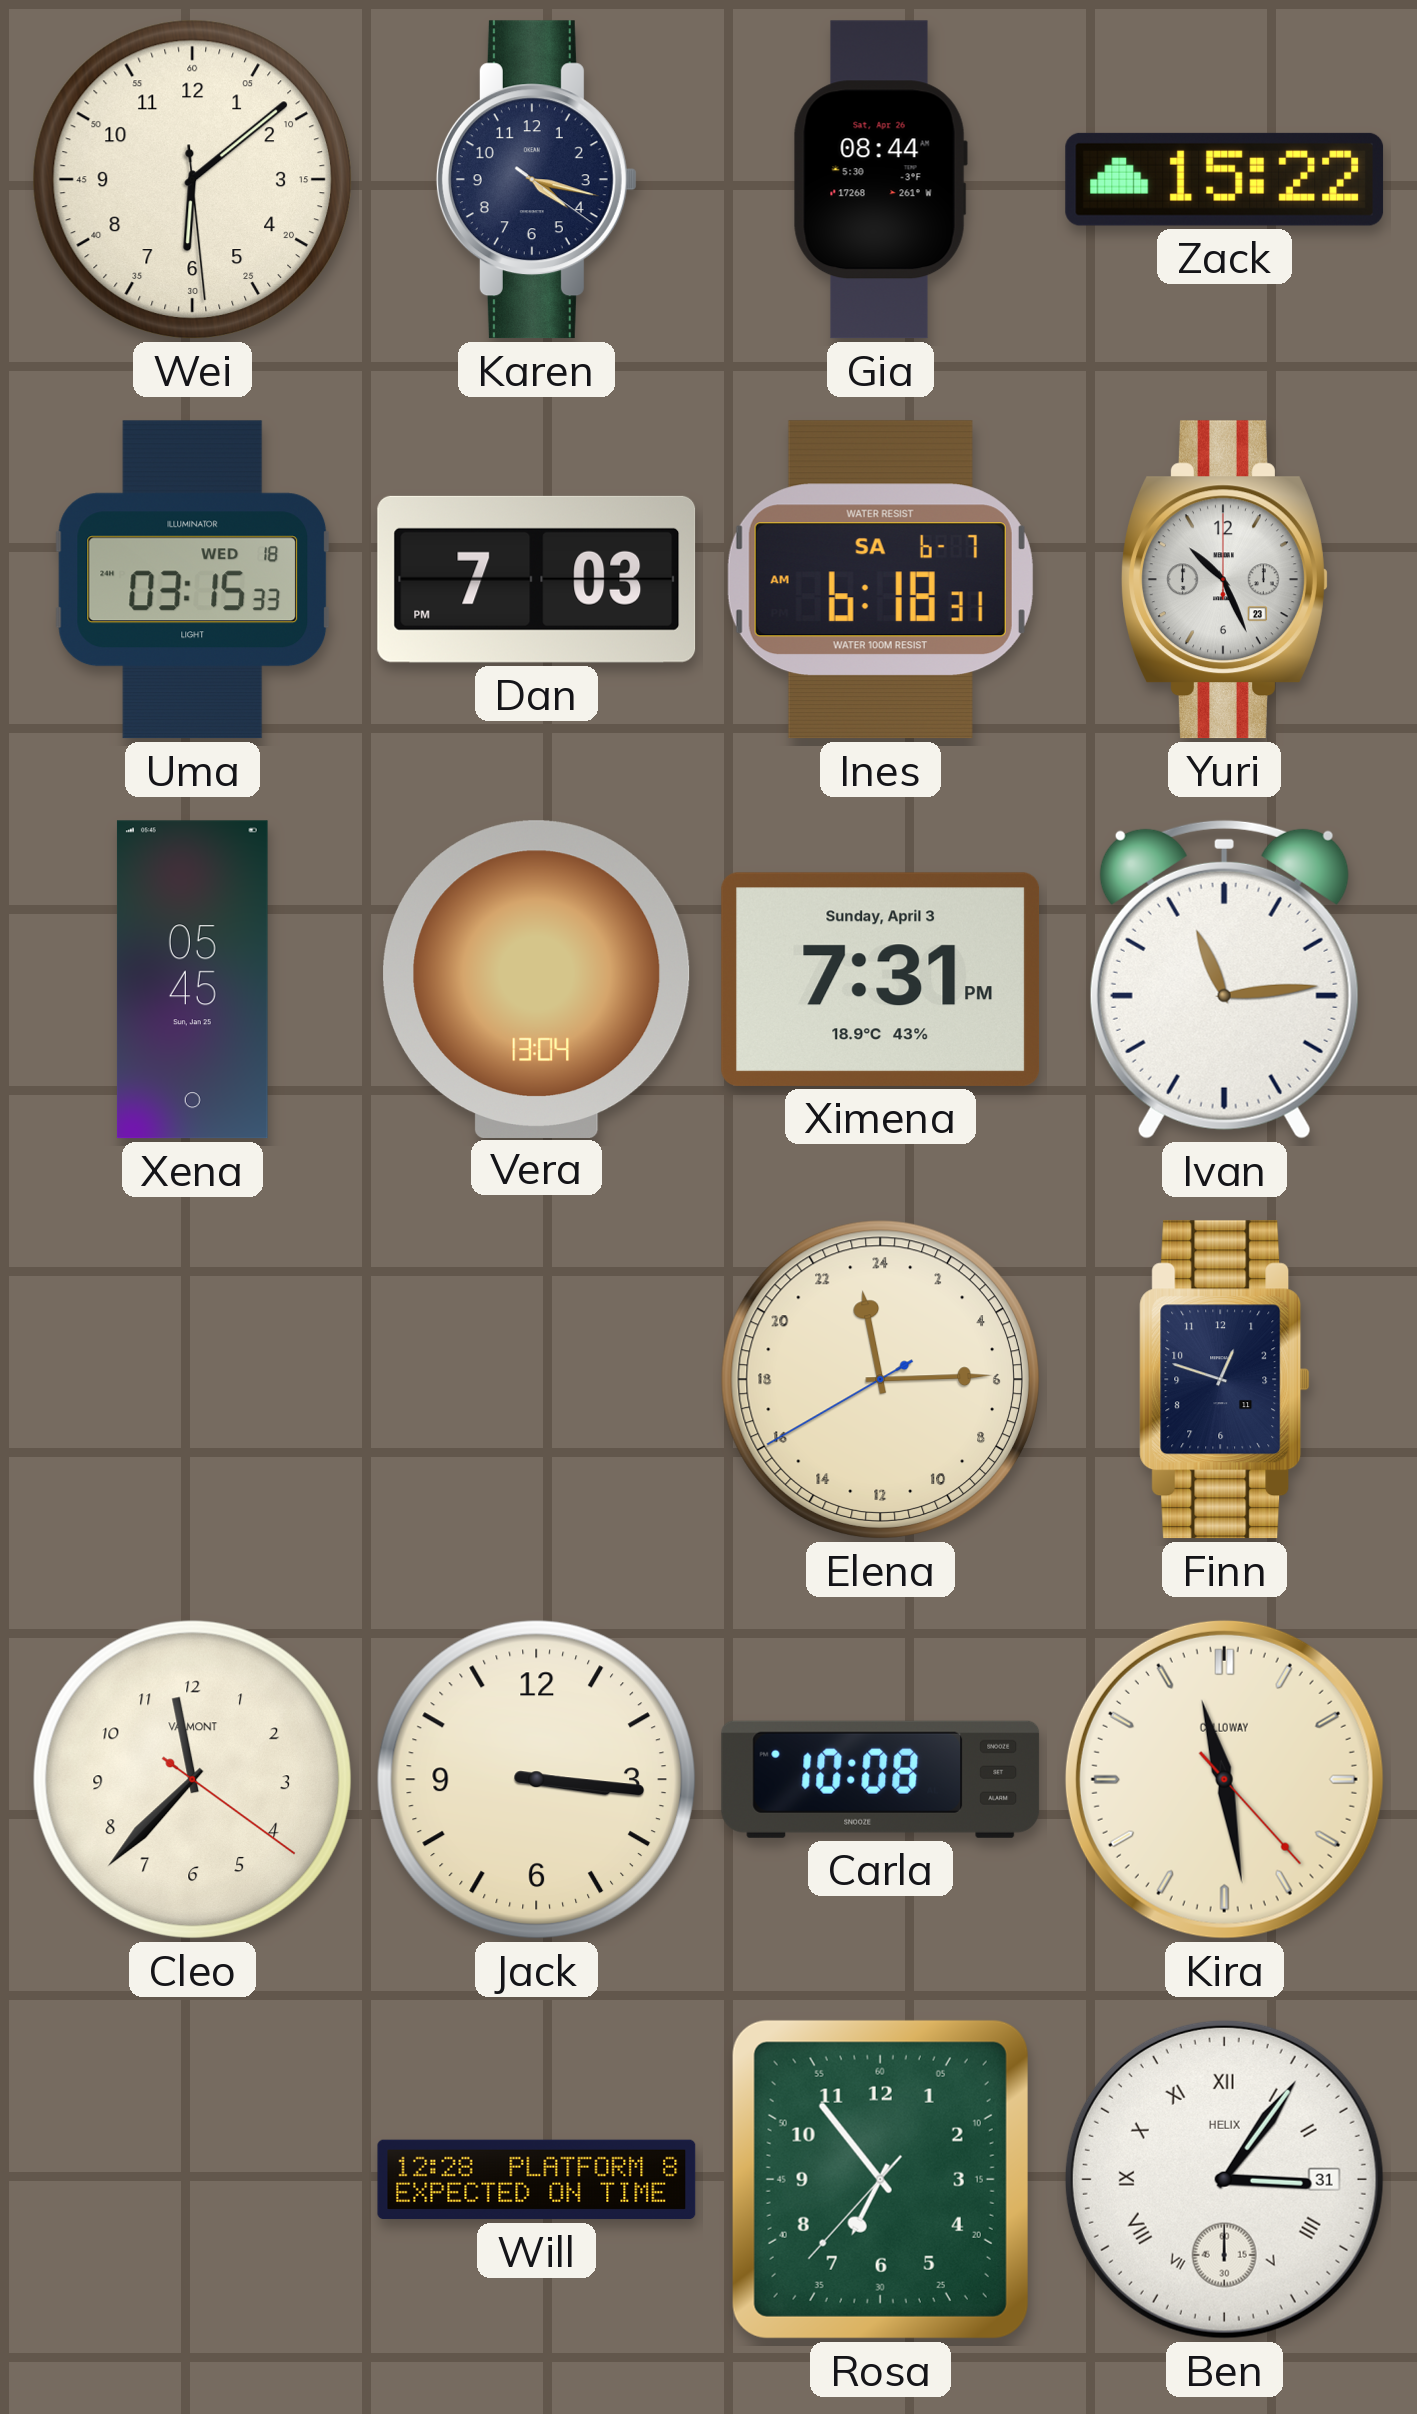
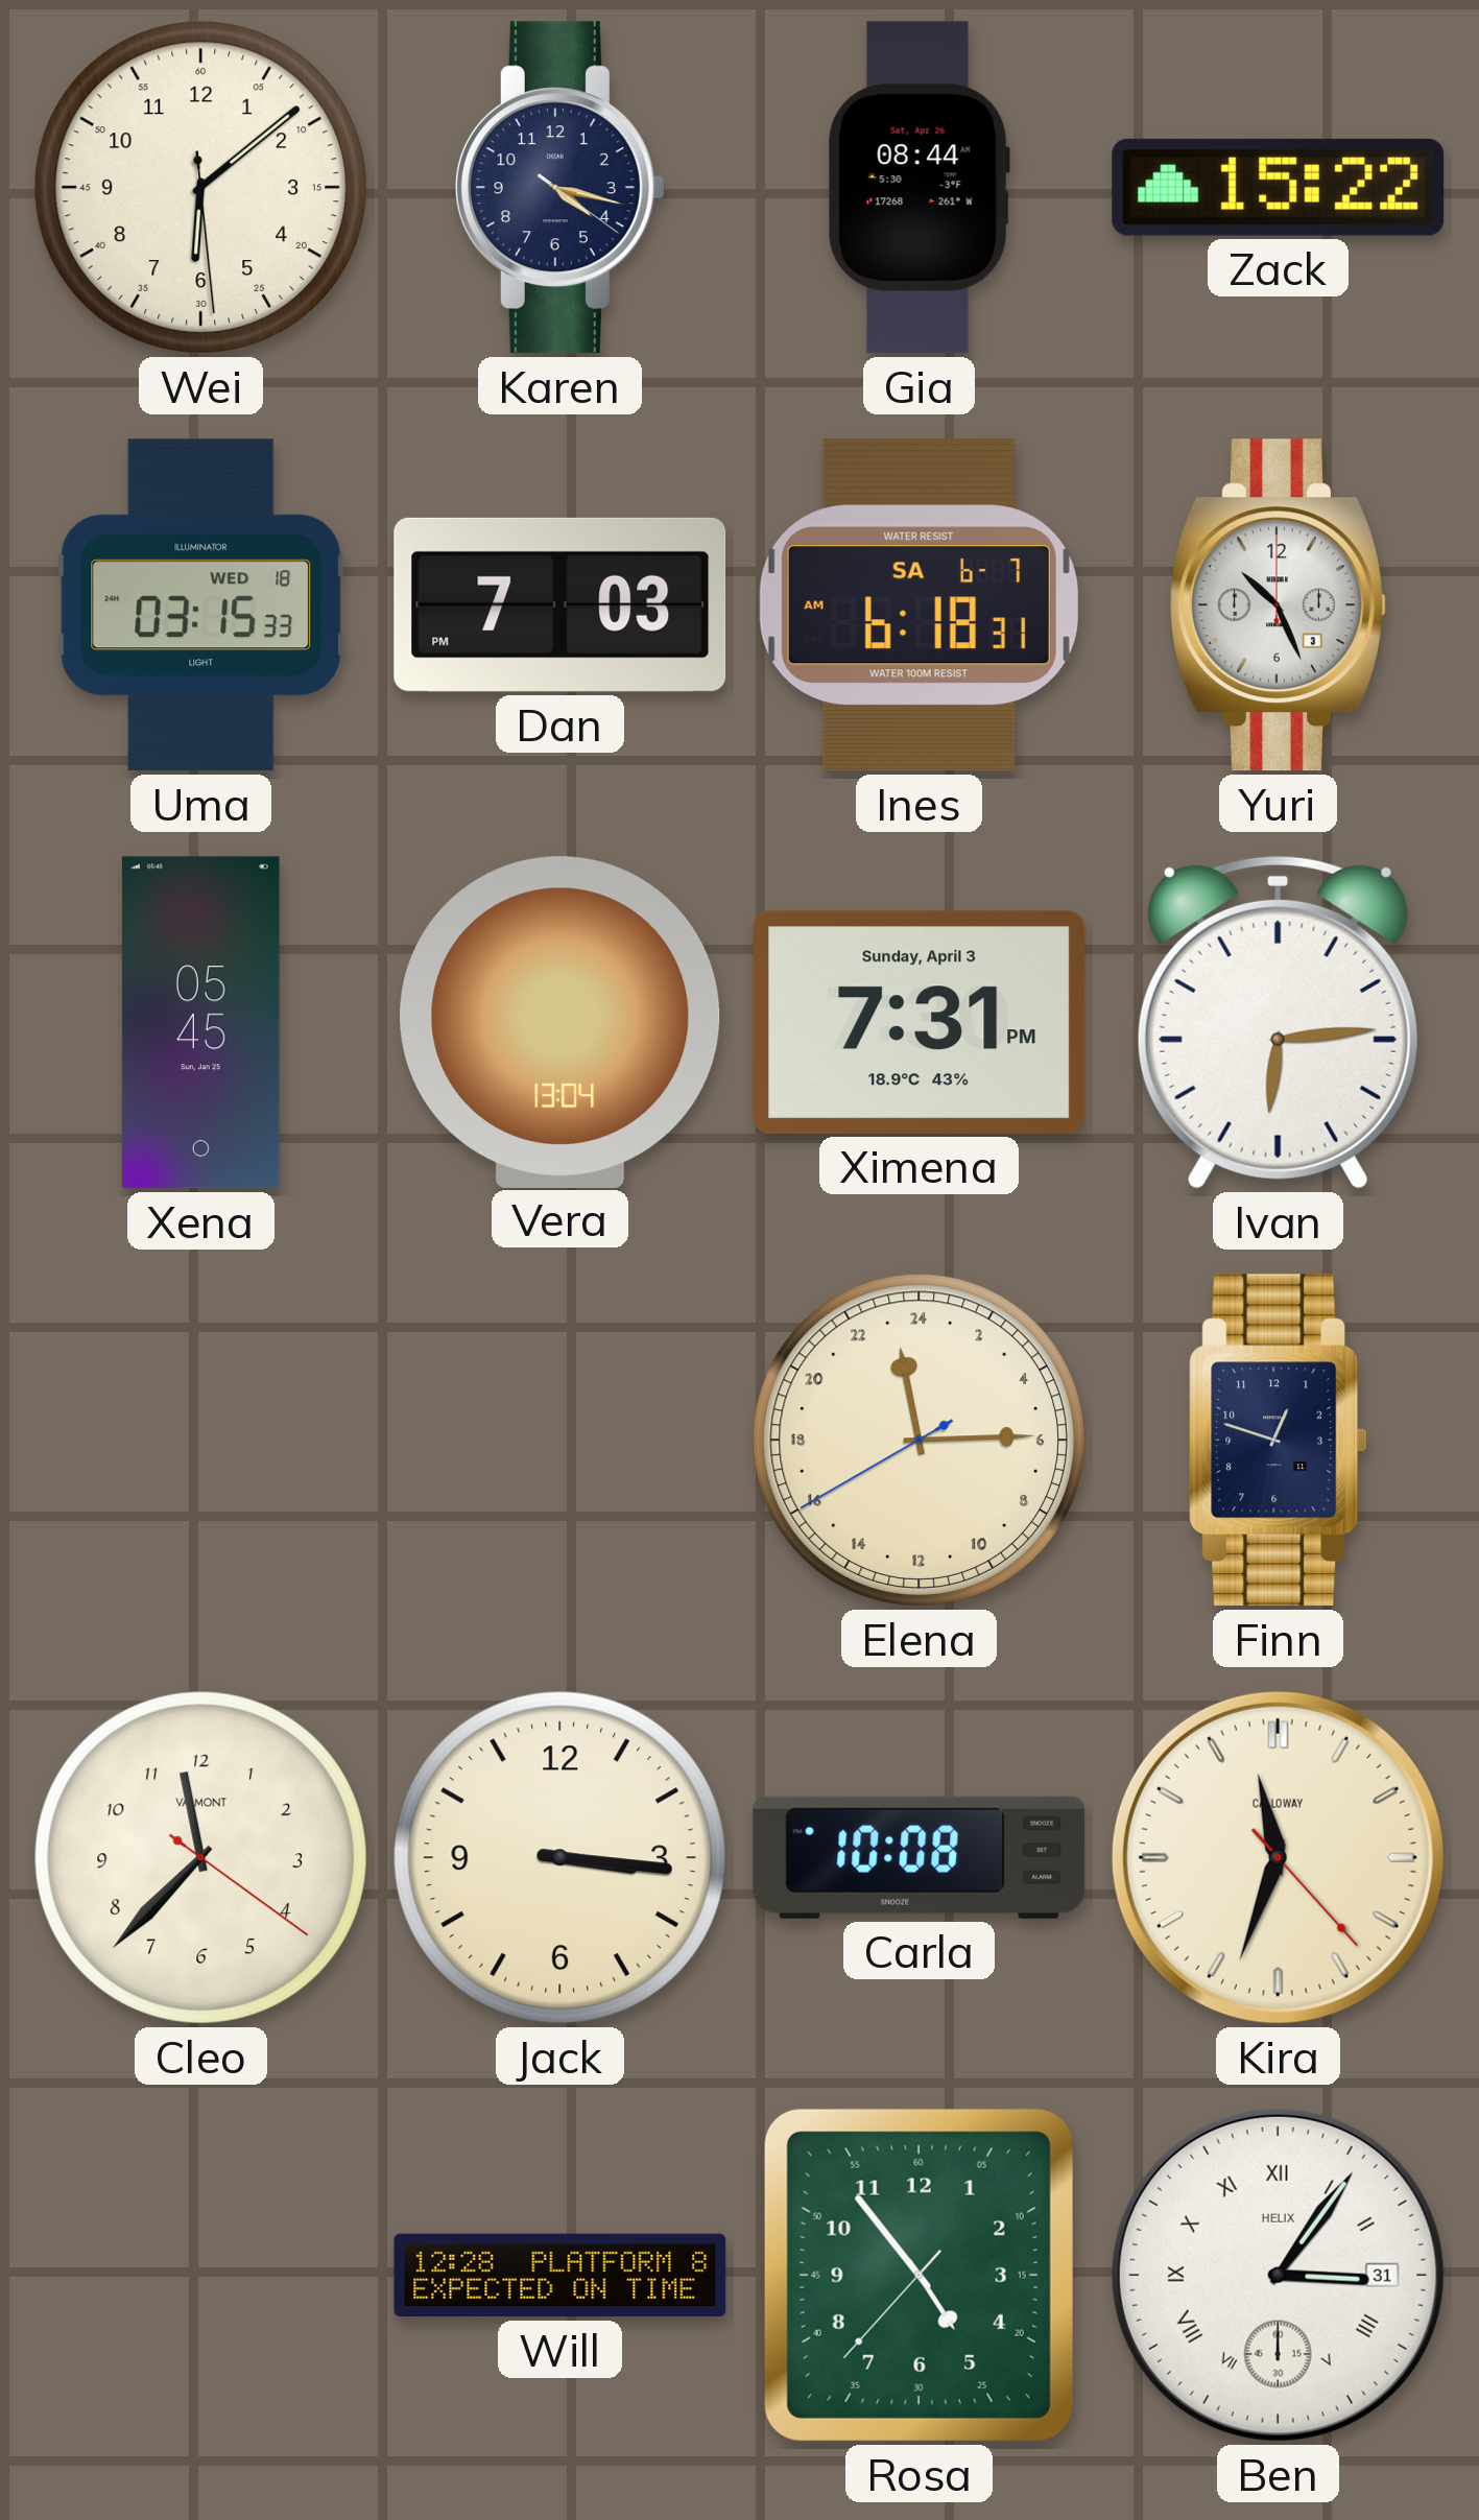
Yuri date: 23 -> 3 (1279, 605)
Ivan: 11:14 -> 6:14 (1278, 1022)
Kira: 11:28 -> 11:33 (1278, 1857)
Rosa: 6:53 -> 4:53 (919, 2275)
